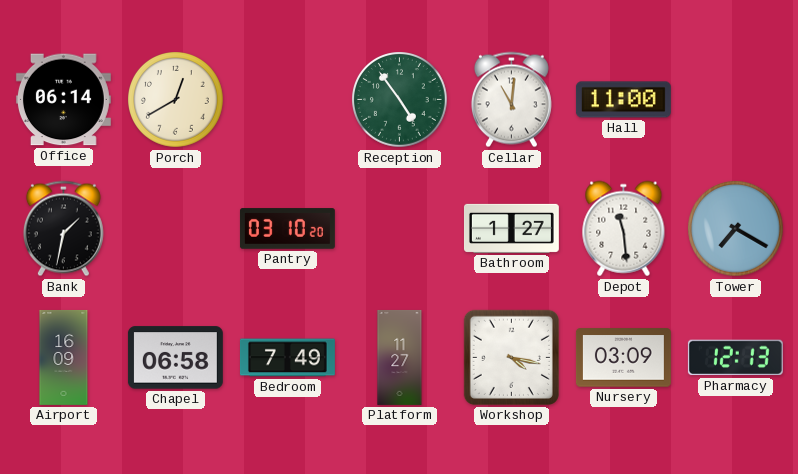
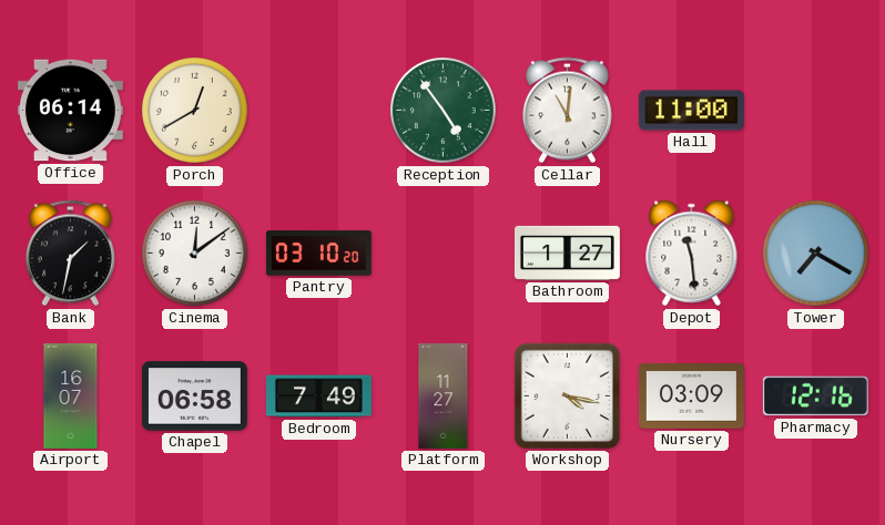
Cinema: none -> 12:09 (195, 254)
Airport: 16:09 -> 16:07 (71, 395)
Pharmacy: 12:13 -> 12:16 (815, 397)
